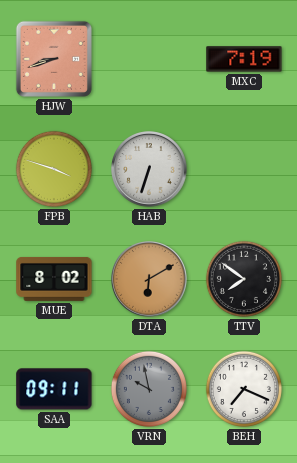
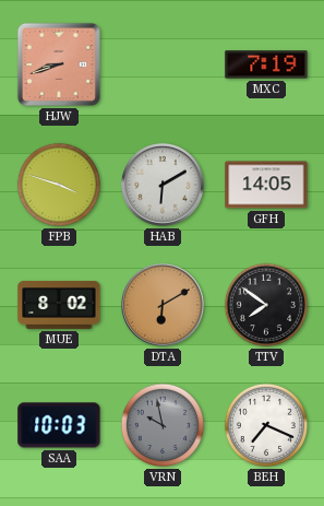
HAB: 6:33 -> 6:10 (163, 185)
GFH: none -> 14:05 (266, 185)
SAA: 09:11 -> 10:03 (59, 425)
